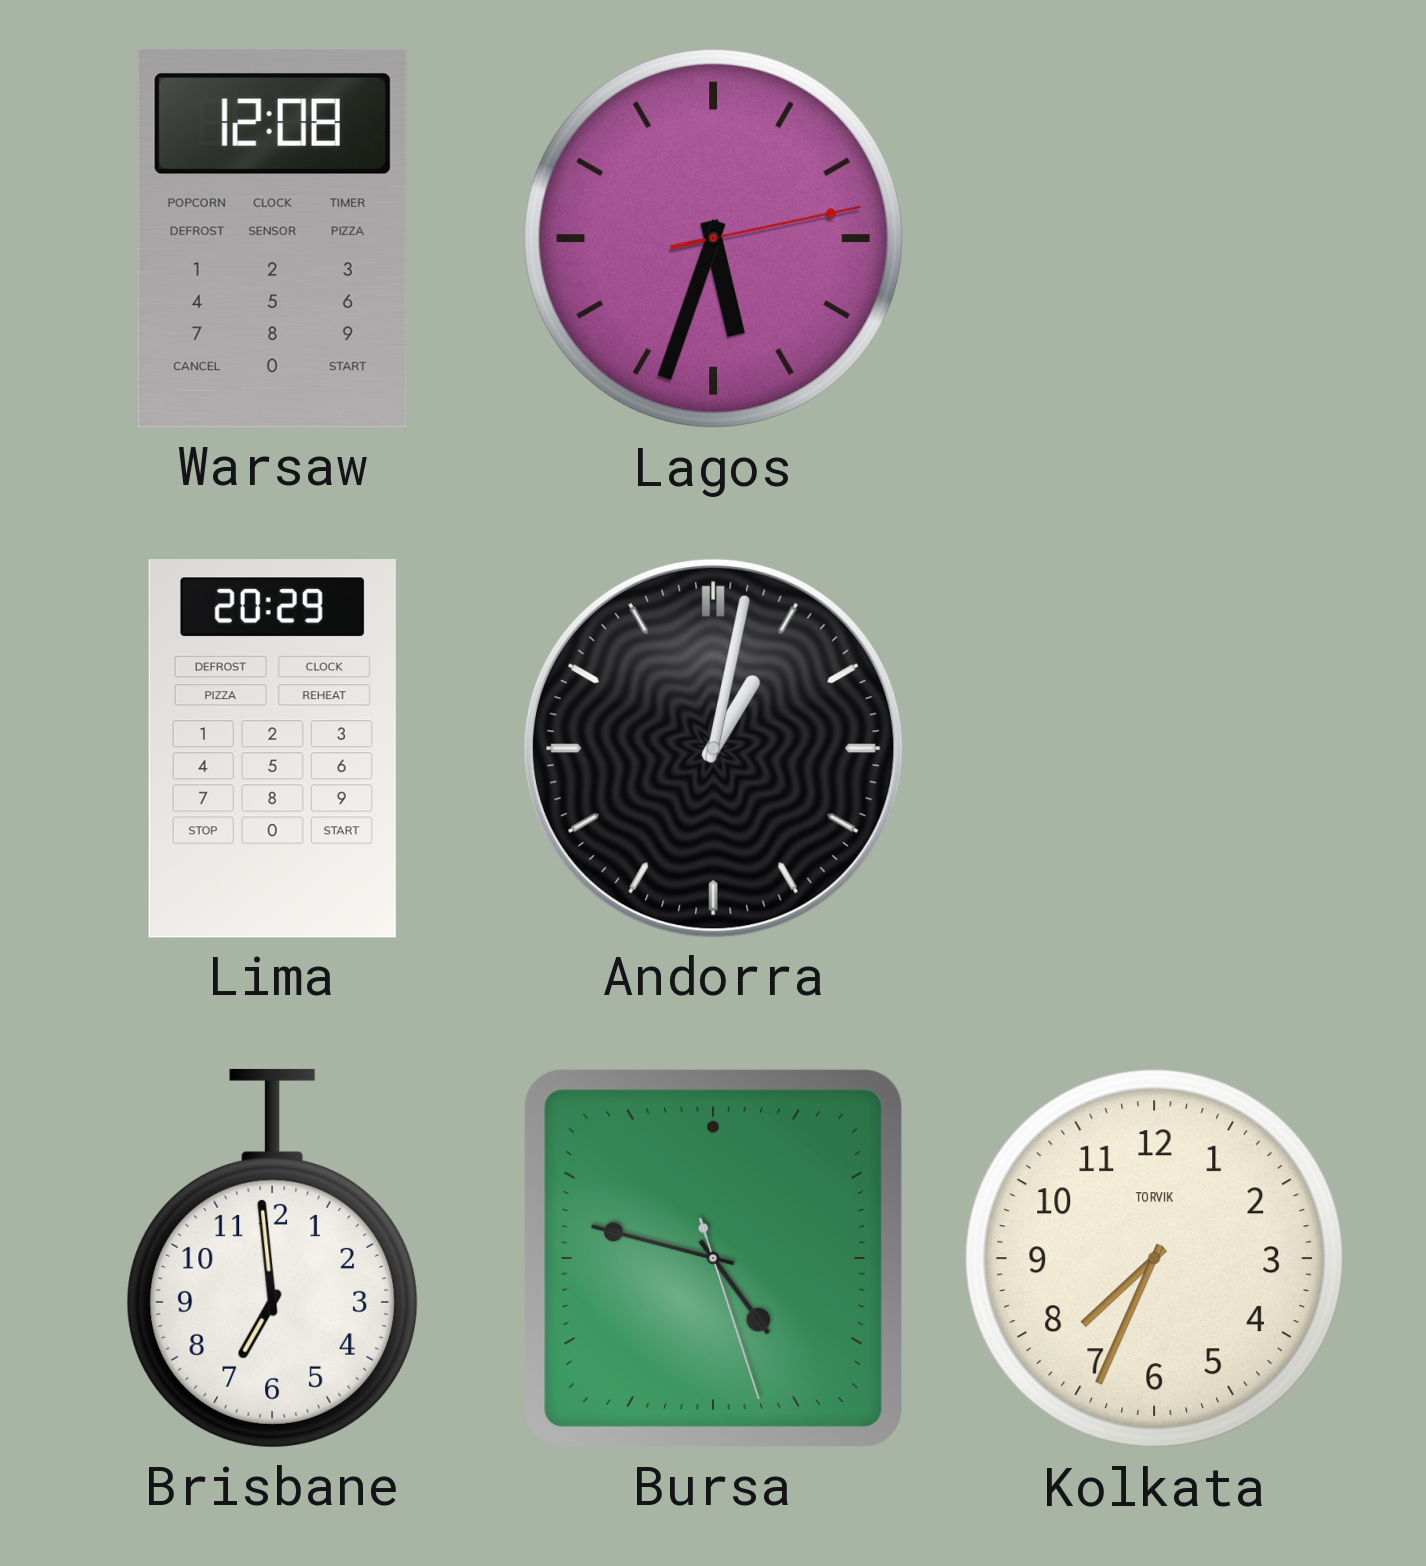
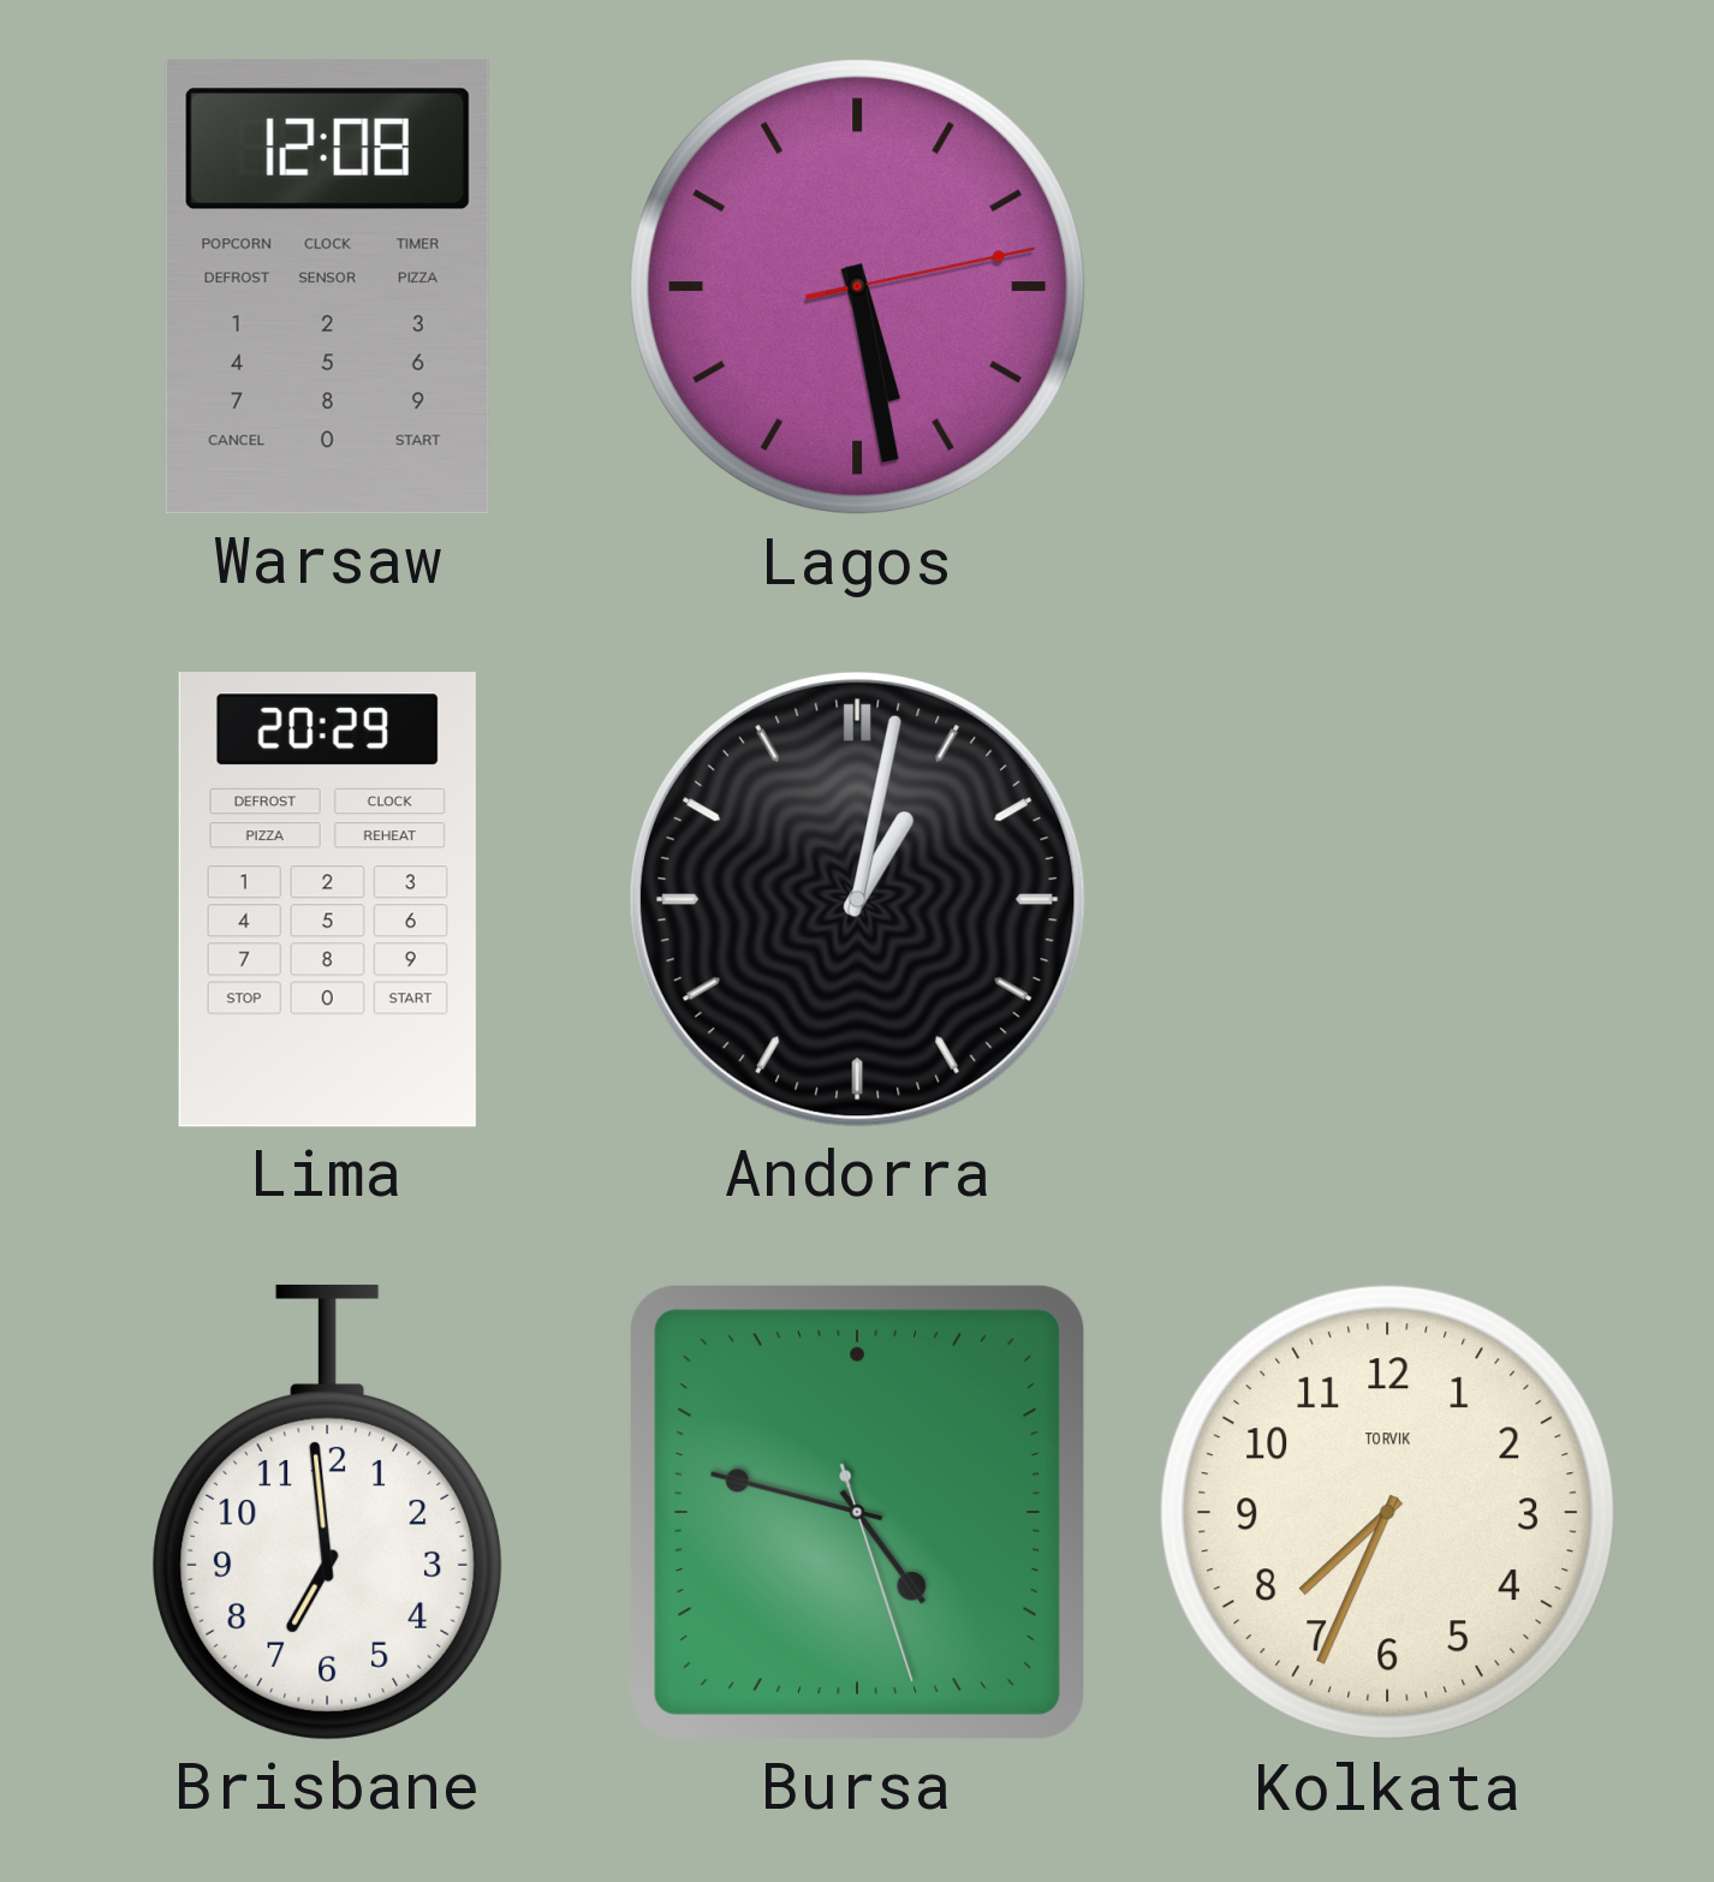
Lagos: 5:33 -> 5:28 (858, 287)
